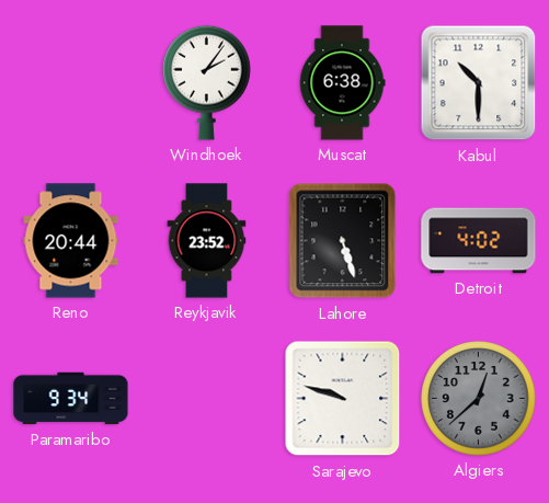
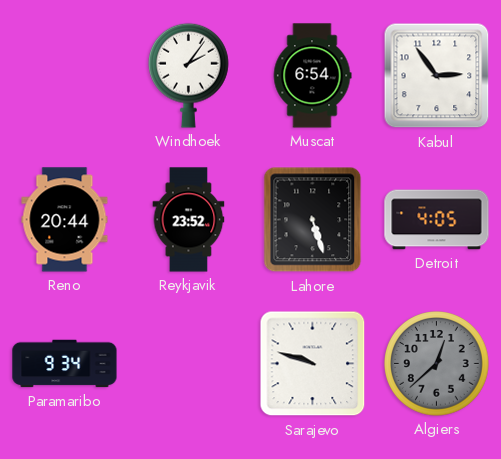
Muscat: 6:38 -> 6:54 (312, 76)
Kabul: 10:30 -> 2:54 (437, 76)
Detroit: 4:02 -> 4:05 (437, 220)
